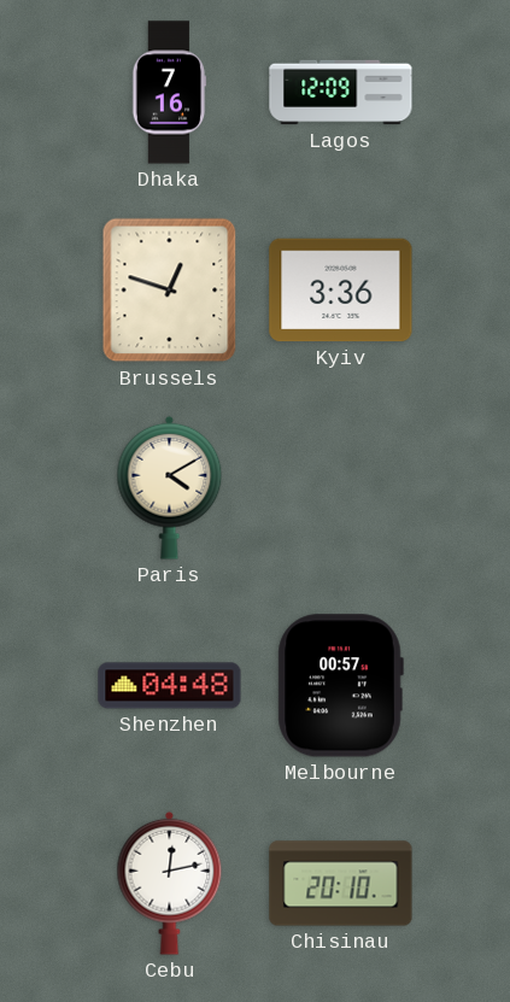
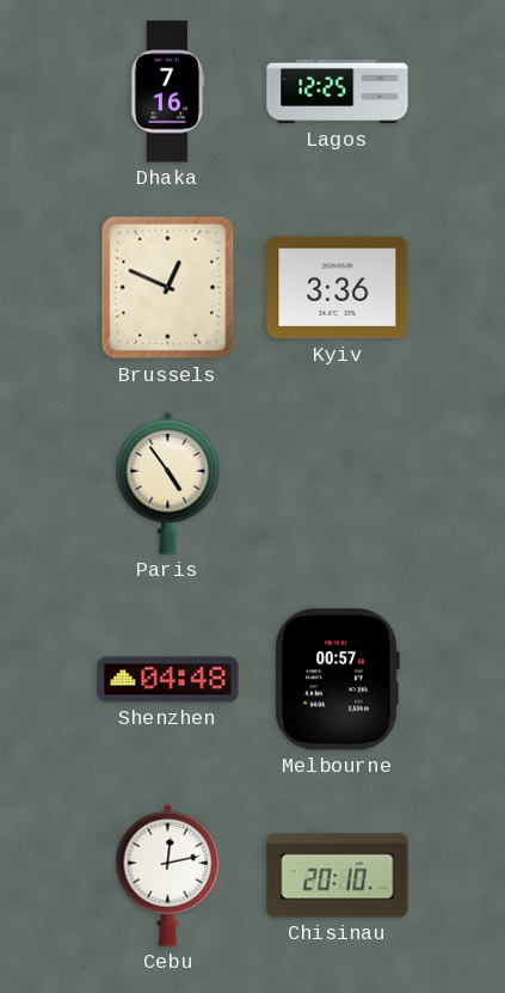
Lagos: 12:09 -> 12:25 (338, 92)
Brussels: 12:48 -> 12:49 (168, 288)
Paris: 4:10 -> 4:54 (168, 483)
